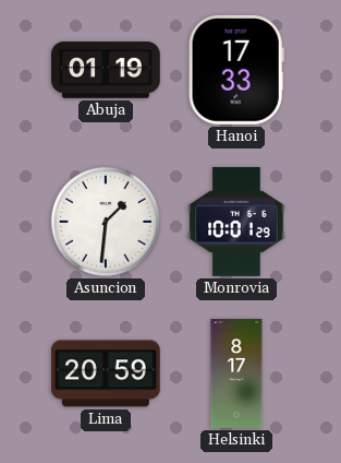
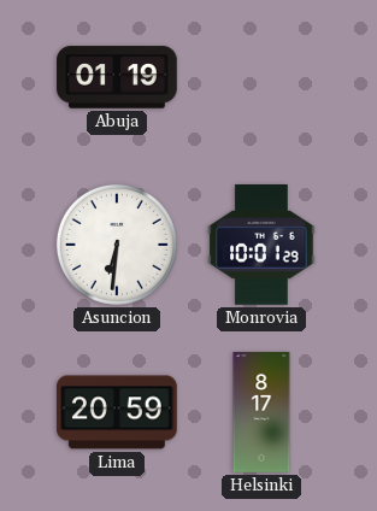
Hanoi: 17:33 -> none (236, 70)
Asuncion: 1:31 -> 6:31 (117, 245)
